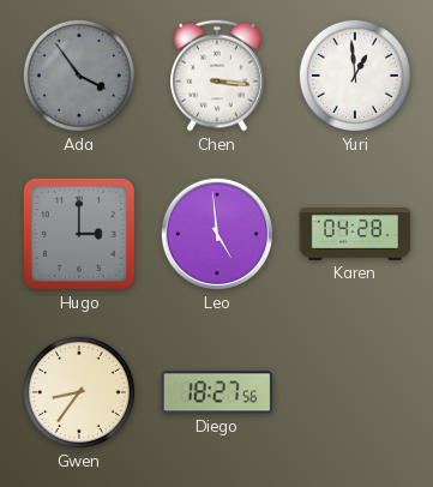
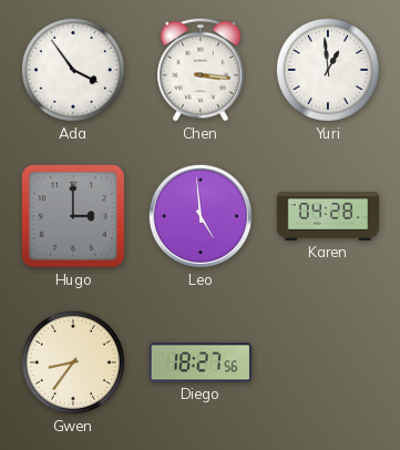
Ada dial: grey -> white (73, 70)
